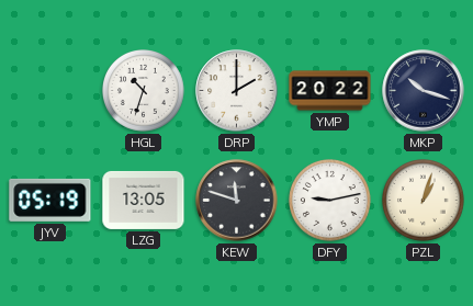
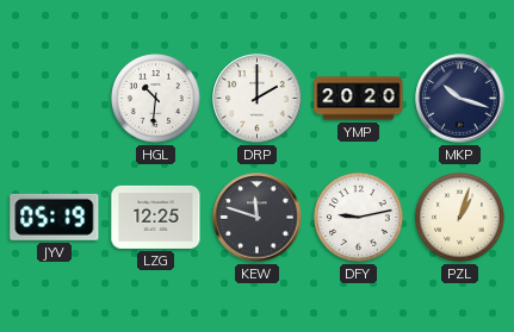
HGL: 10:33 -> 10:31 (156, 99)
YMP: 20:22 -> 20:20 (359, 99)
LZG: 13:05 -> 12:25 (156, 217)
